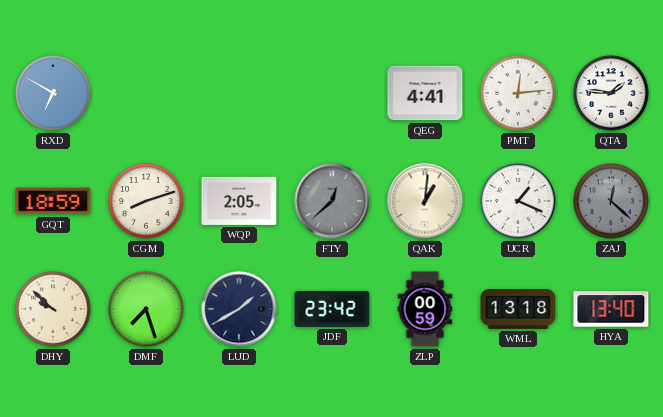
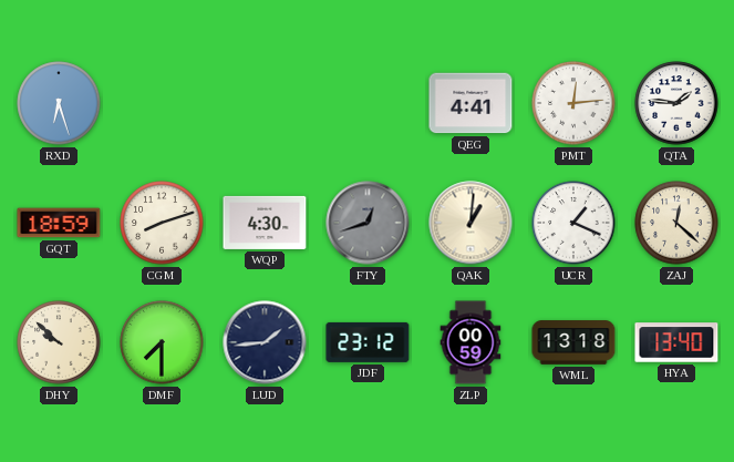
RXD: 6:50 -> 6:27 (59, 103)
WQP: 2:05 -> 4:30 (265, 223)
FTY: 12:38 -> 12:42 (368, 223)
ZAJ dial: grey -> cream (676, 223)
DMF: 7:27 -> 7:30 (162, 342)
LUD: 1:40 -> 1:44 (265, 342)
JDF: 23:42 -> 23:12 (368, 342)
